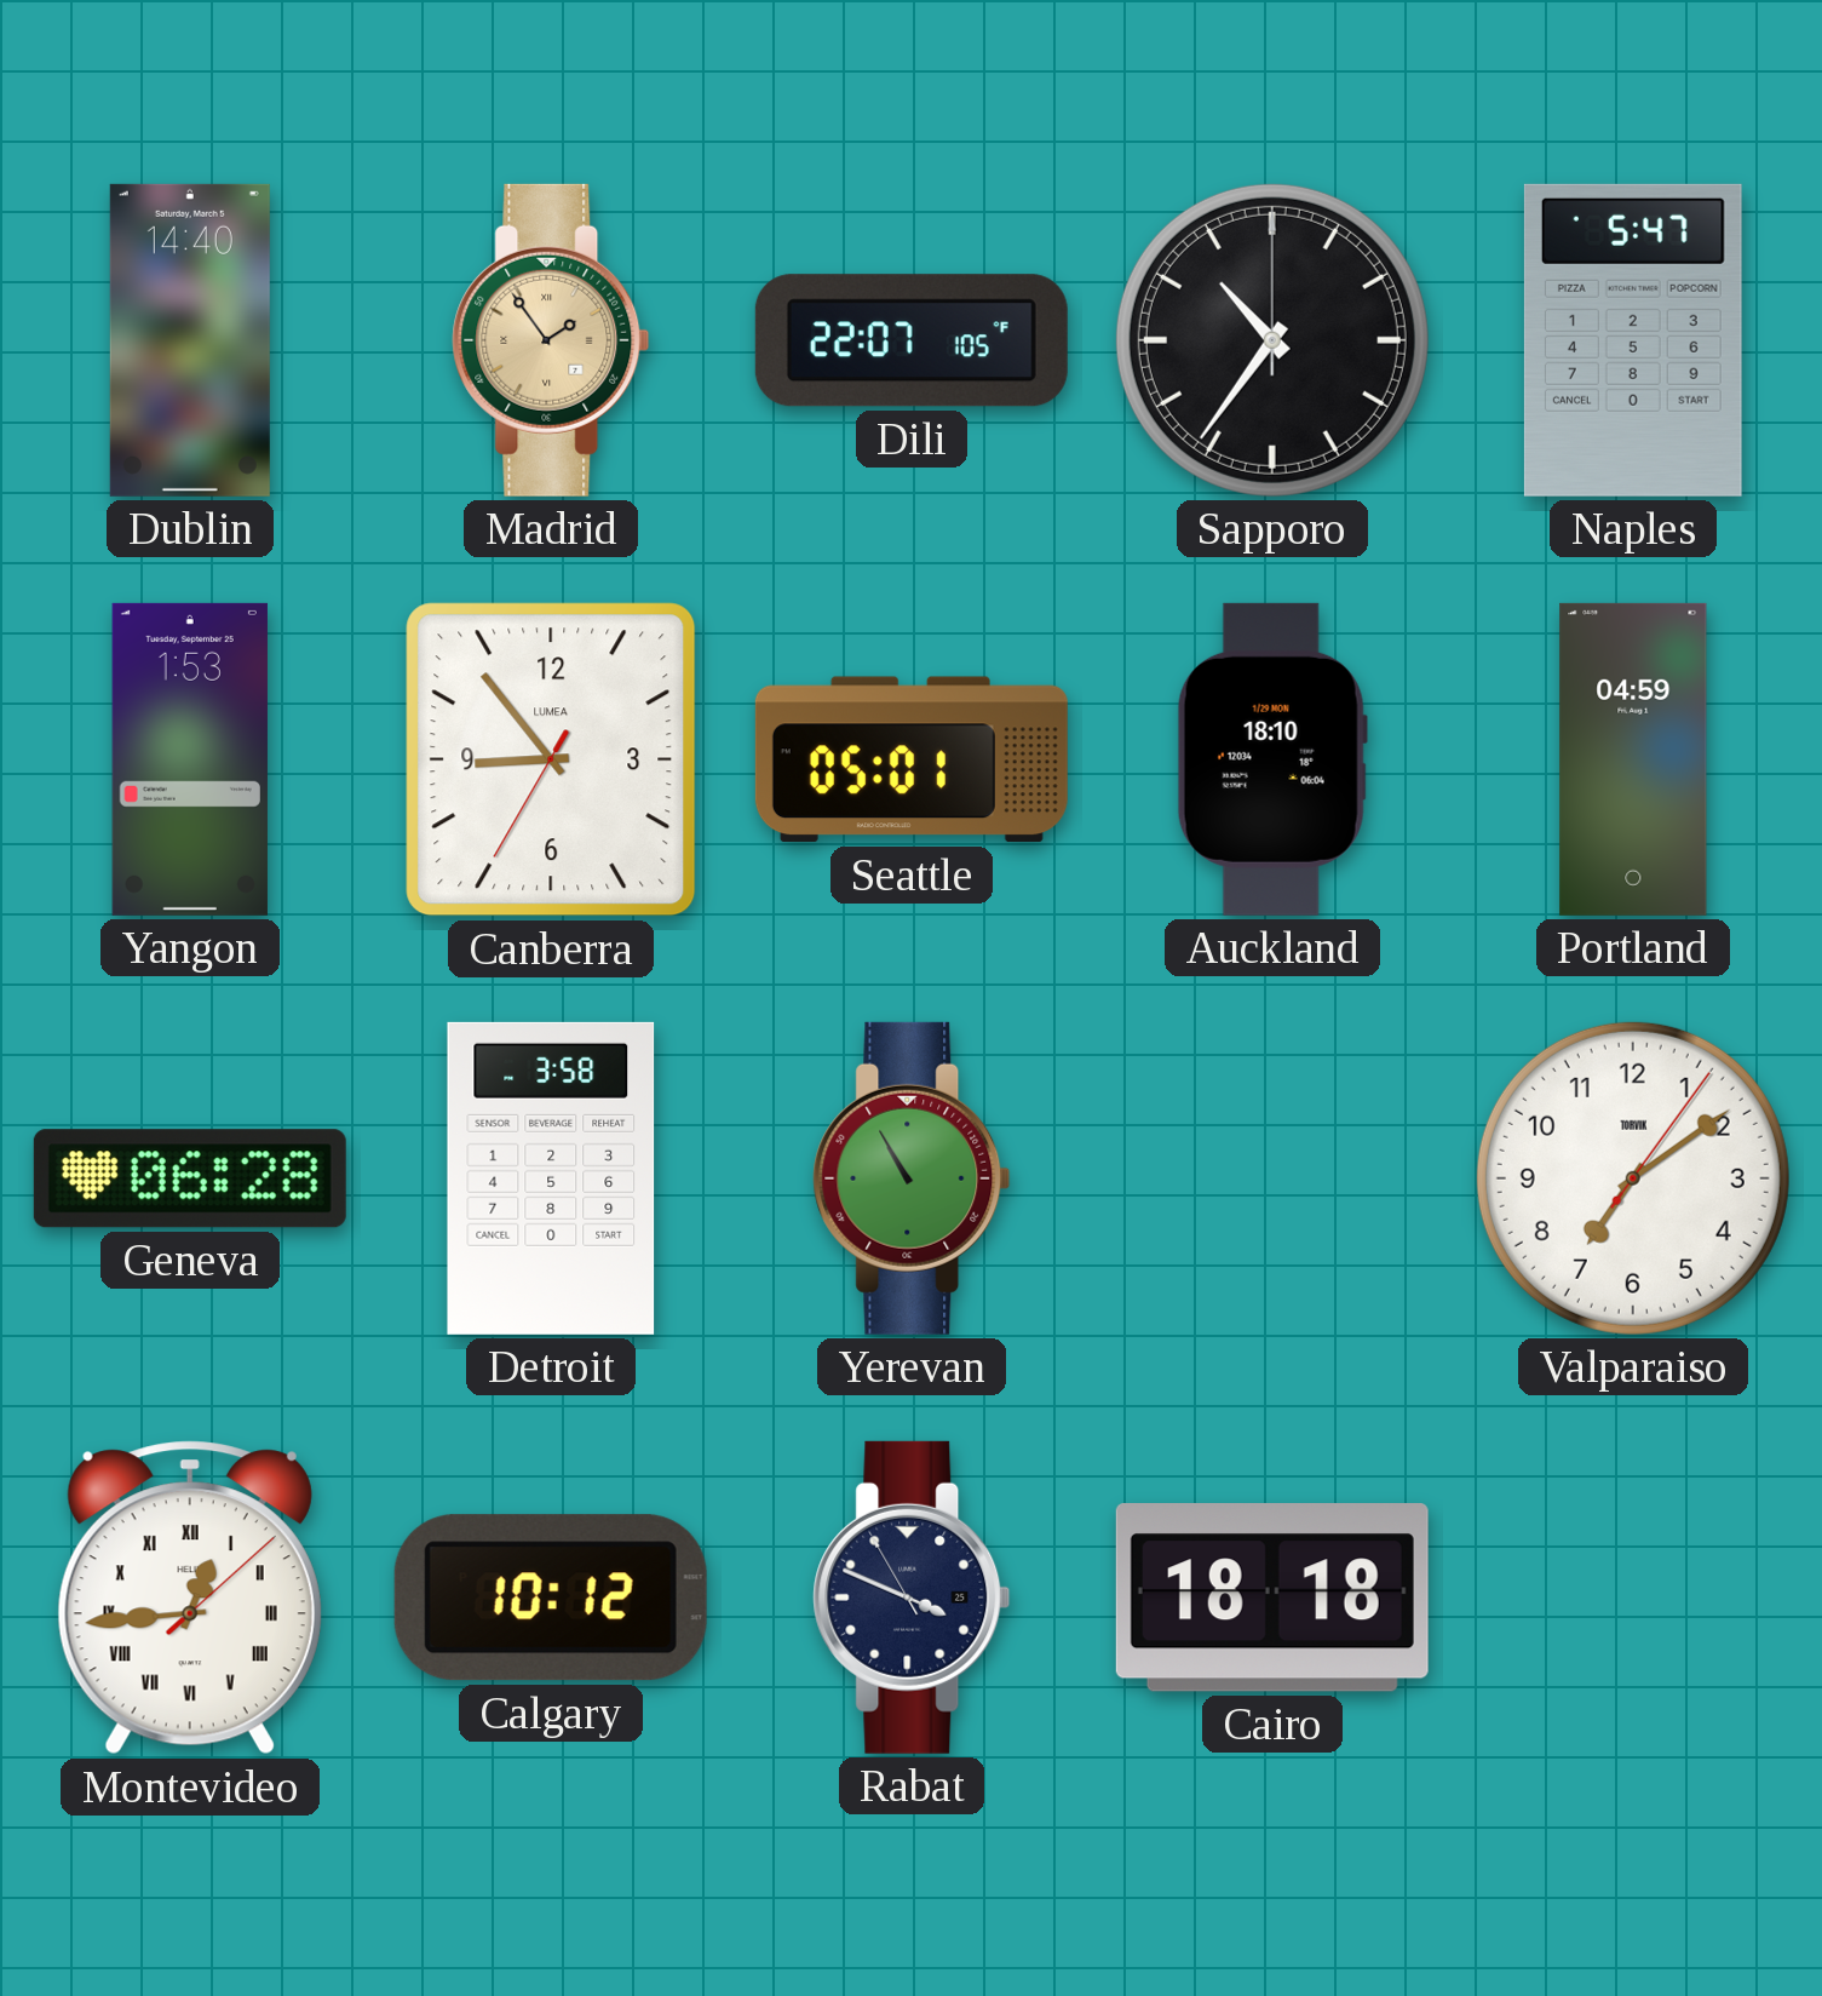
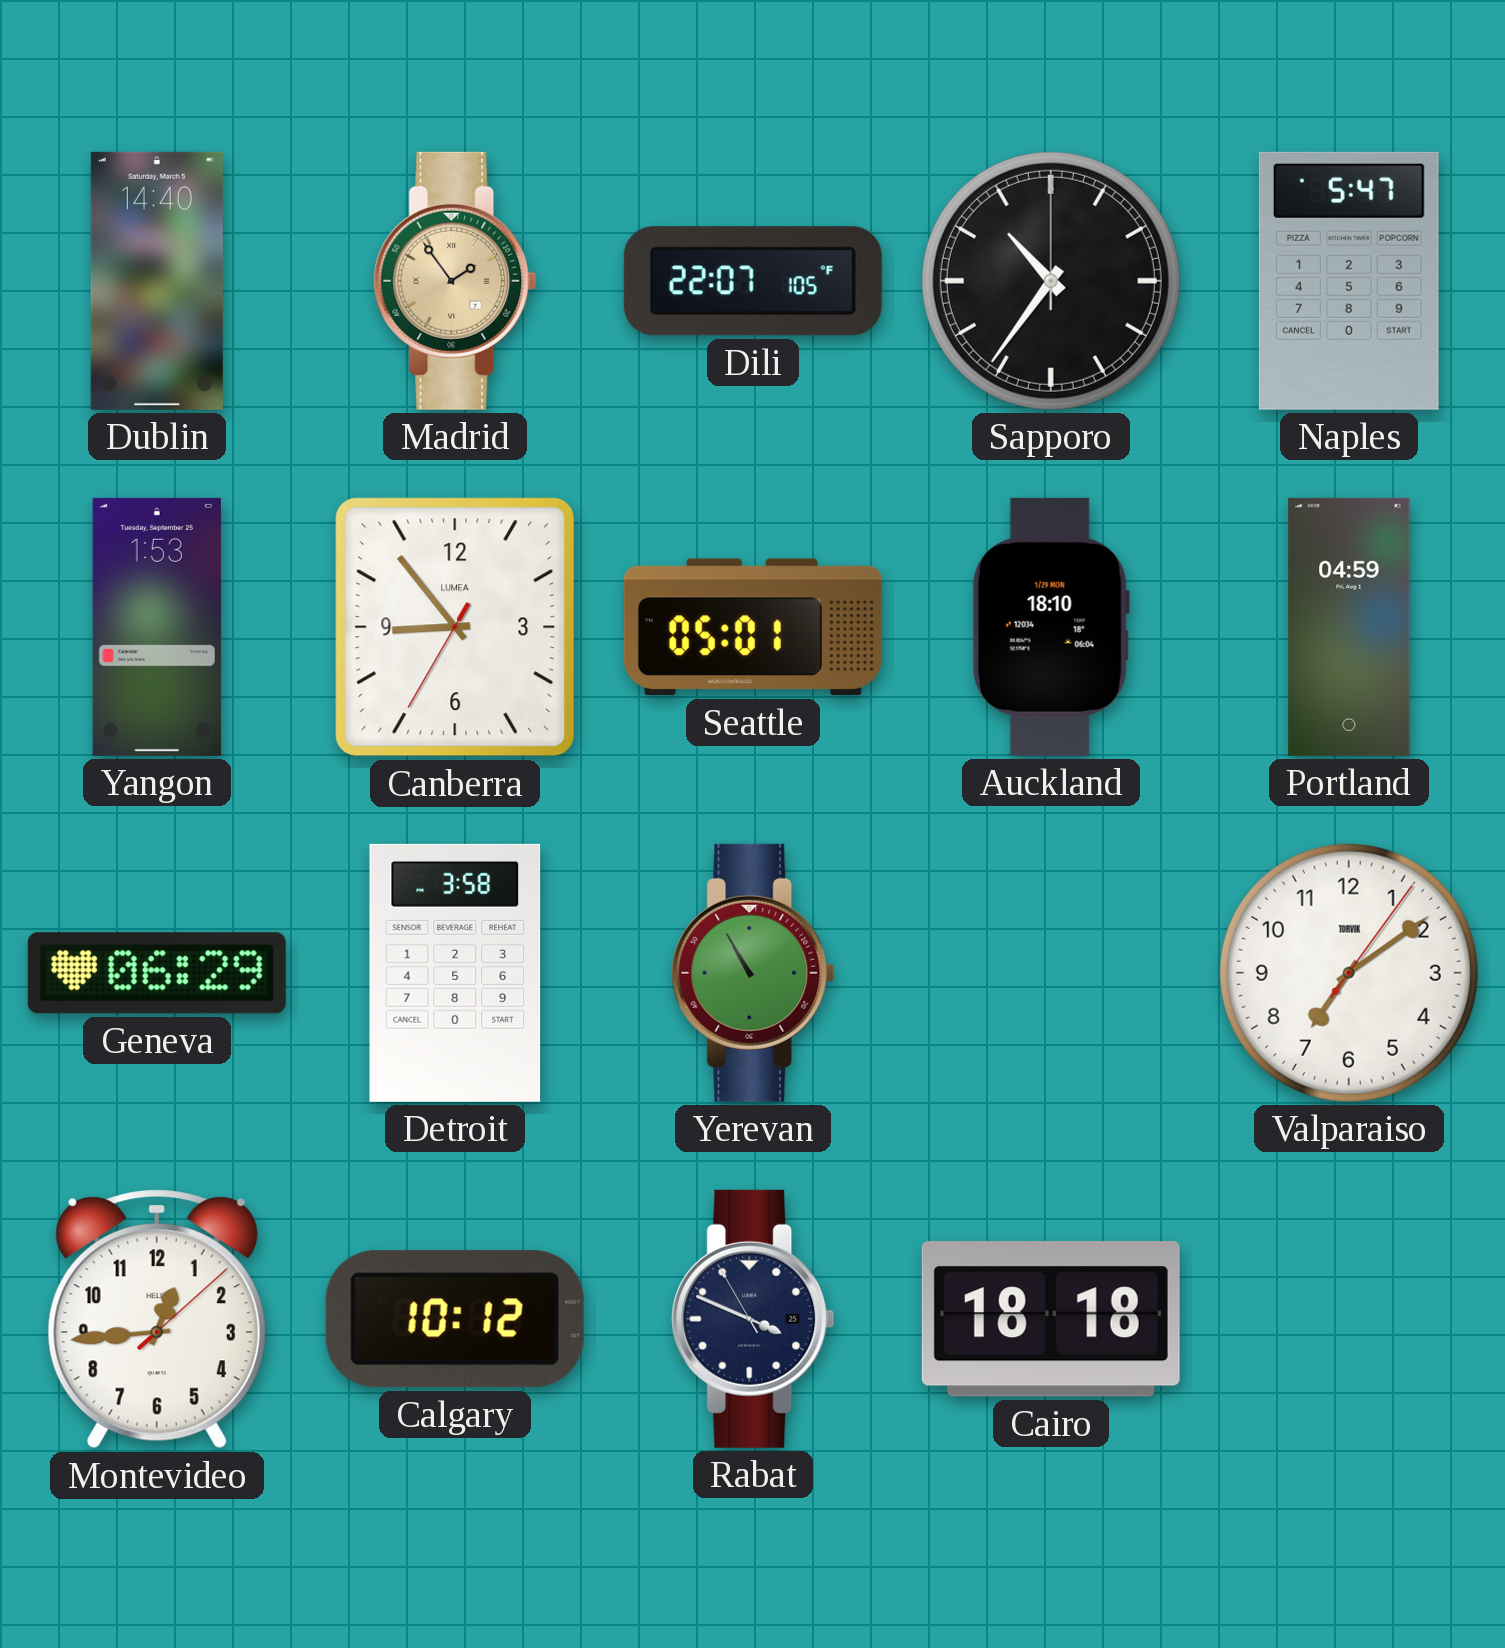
Geneva: 06:28 -> 06:29 (157, 973)
Montevideo numerals: Roman -> Arabic (157, 1319)
